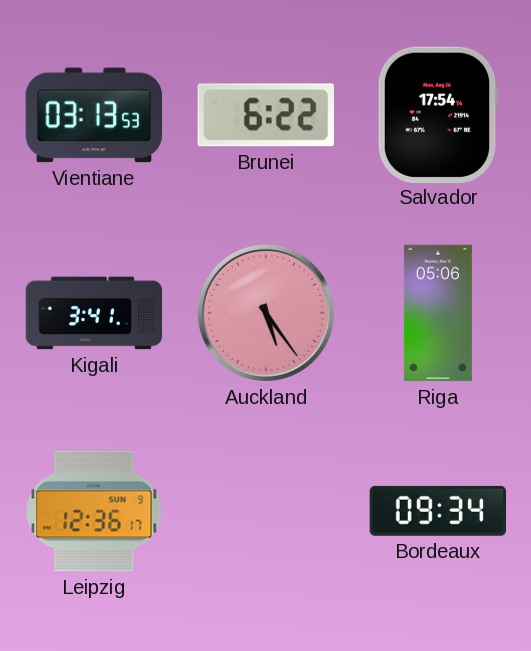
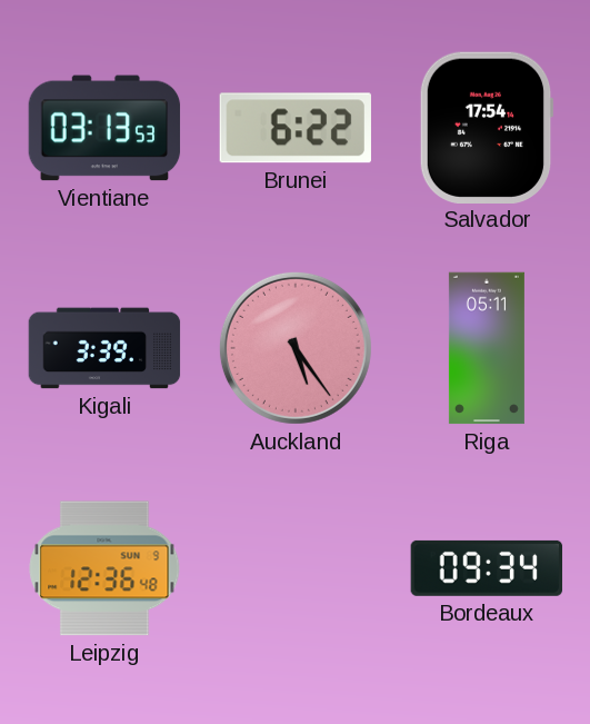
Kigali: 3:41 -> 3:39 (104, 348)
Riga: 05:06 -> 05:11 (487, 348)
Leipzig: 12:36:17 -> 12:36:48 (104, 568)
